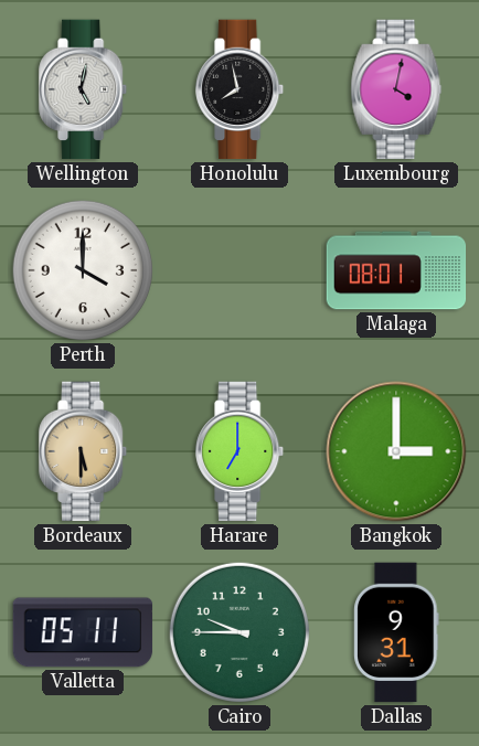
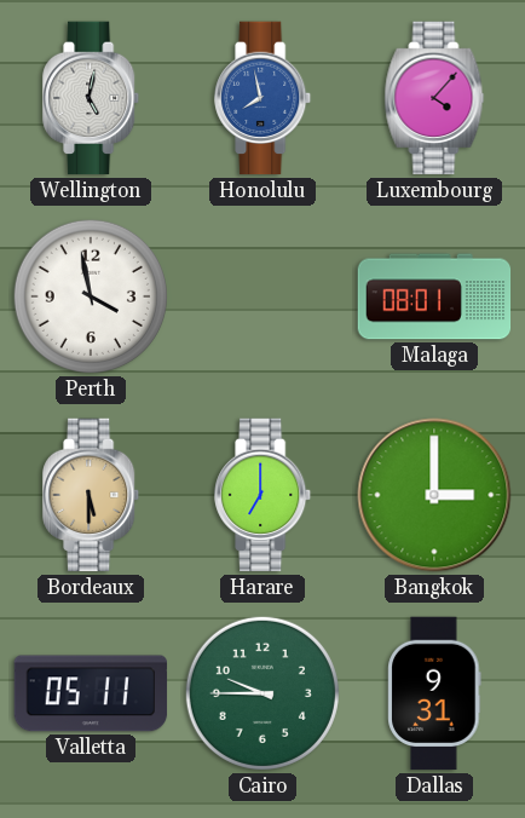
Honolulu dial: black -> blue (264, 98)
Luxembourg: 4:02 -> 4:07 (434, 98)
Perth: 4:00 -> 3:58 (91, 296)
